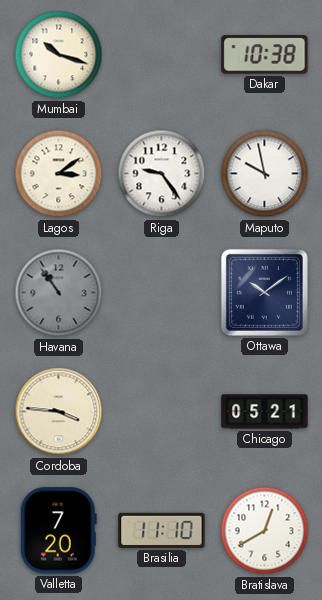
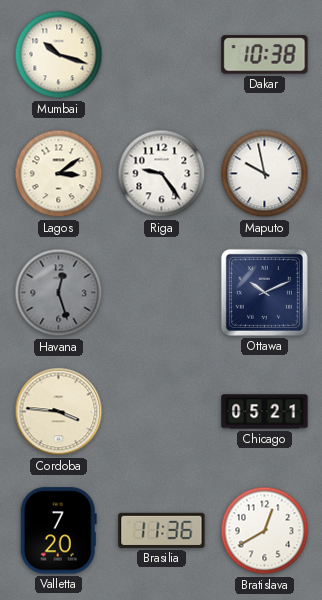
Havana: 10:54 -> 12:27 (59, 293)
Ottawa: 10:09 -> 10:11 (264, 292)
Brasilia: 11:10 -> 11:36 (162, 530)
